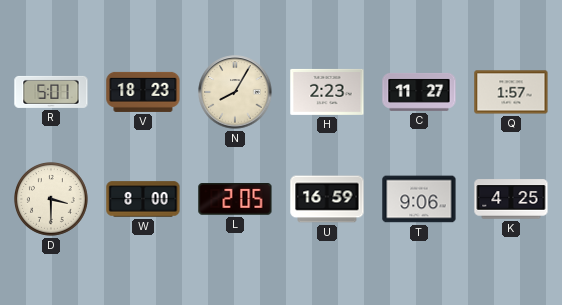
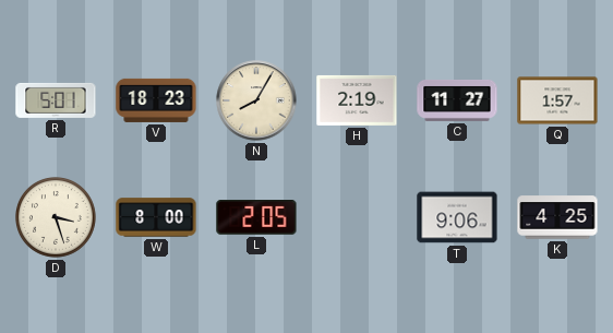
H: 2:23 -> 2:19 (357, 100)
D: 3:30 -> 3:27 (57, 218)
U: 16:59 -> none (327, 199)
